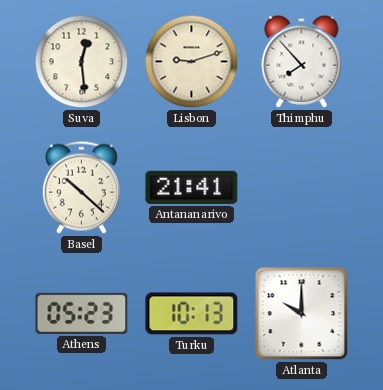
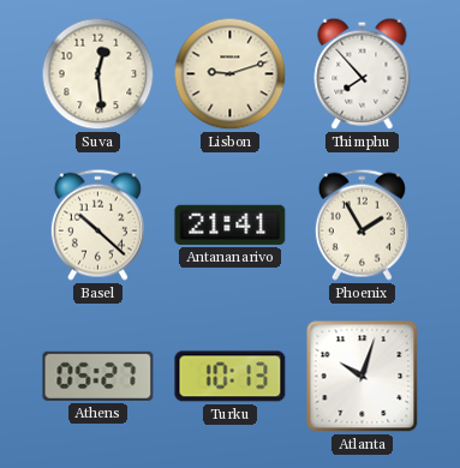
Phoenix: none -> 1:55 (362, 224)
Athens: 05:23 -> 05:27 (98, 376)
Atlanta: 10:00 -> 10:03 (363, 377)
